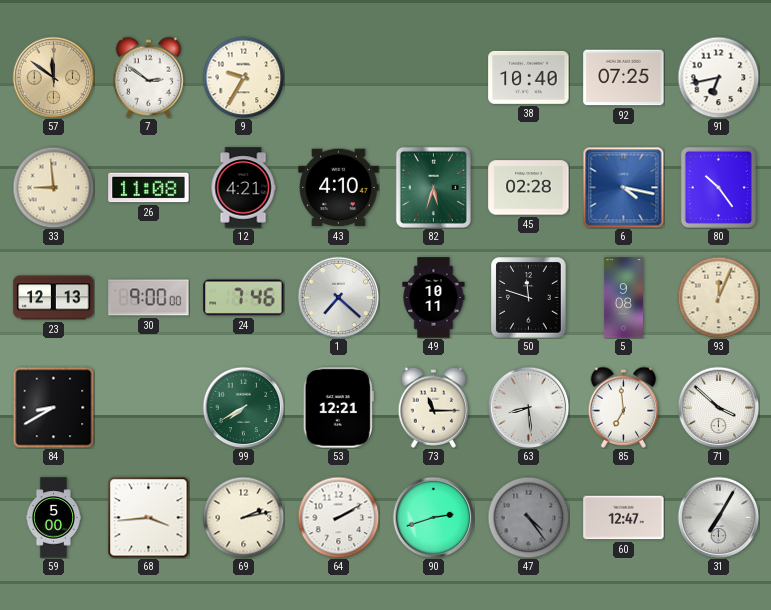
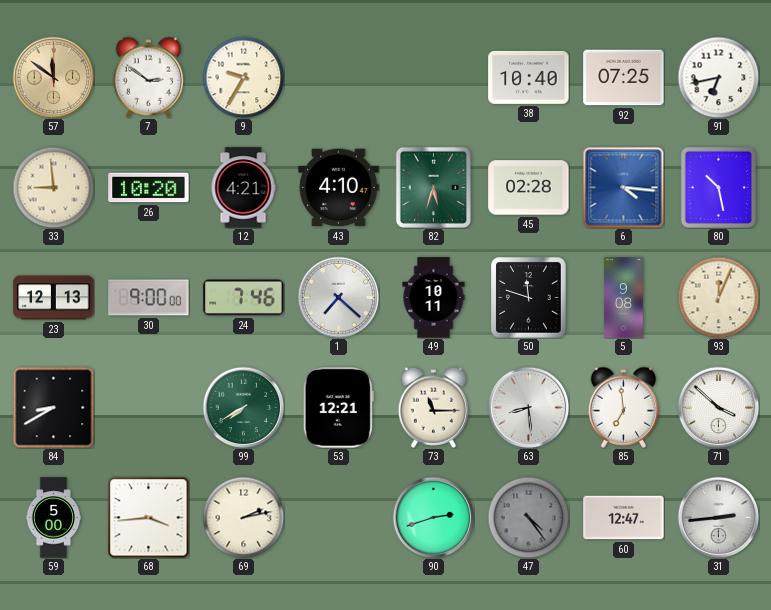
26: 11:08 -> 10:20 (149, 188)
6: 4:17 -> 4:16 (623, 187)
80: 10:24 -> 10:28 (718, 187)
64: 2:10 -> none (338, 517)
31: 7:05 -> 2:44 (718, 517)
